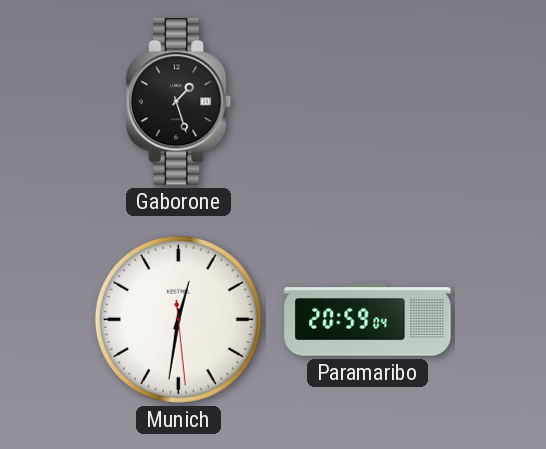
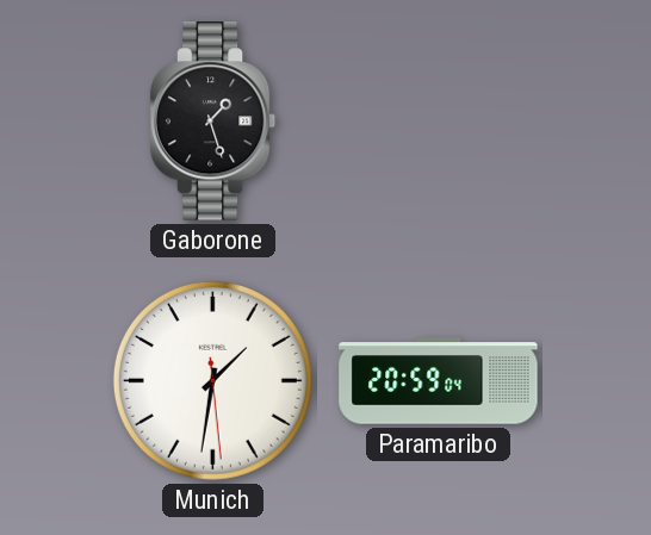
Munich: 12:31 -> 1:31 (212, 380)
